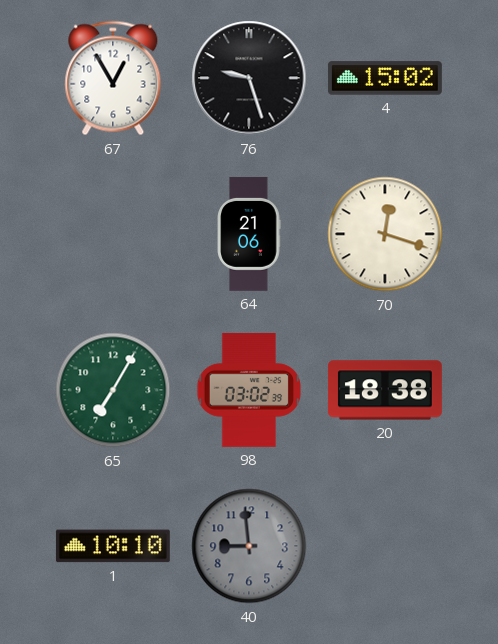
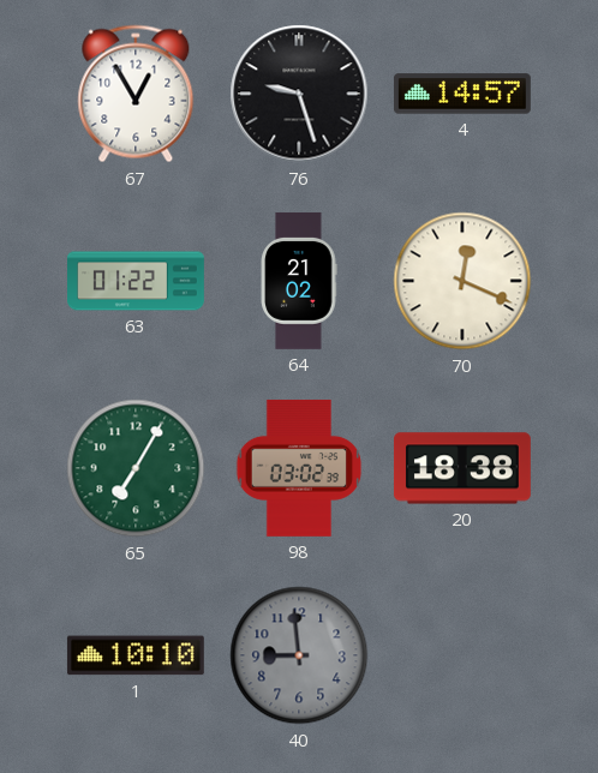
4: 15:02 -> 14:57 (462, 94)
63: none -> 01:22 (137, 281)
64: 21:06 -> 21:02 (299, 281)
70: 12:18 -> 12:19 (462, 281)
